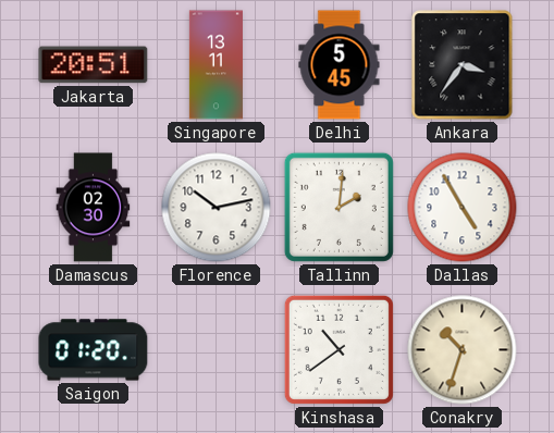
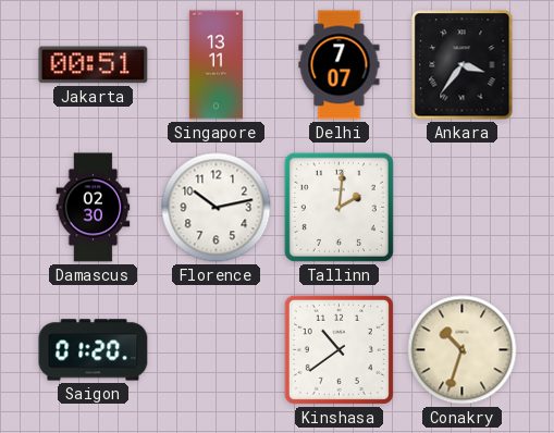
Jakarta: 20:51 -> 00:51 (94, 65)
Delhi: 5:45 -> 7:07 (340, 65)
Dallas: 4:55 -> none (463, 208)
